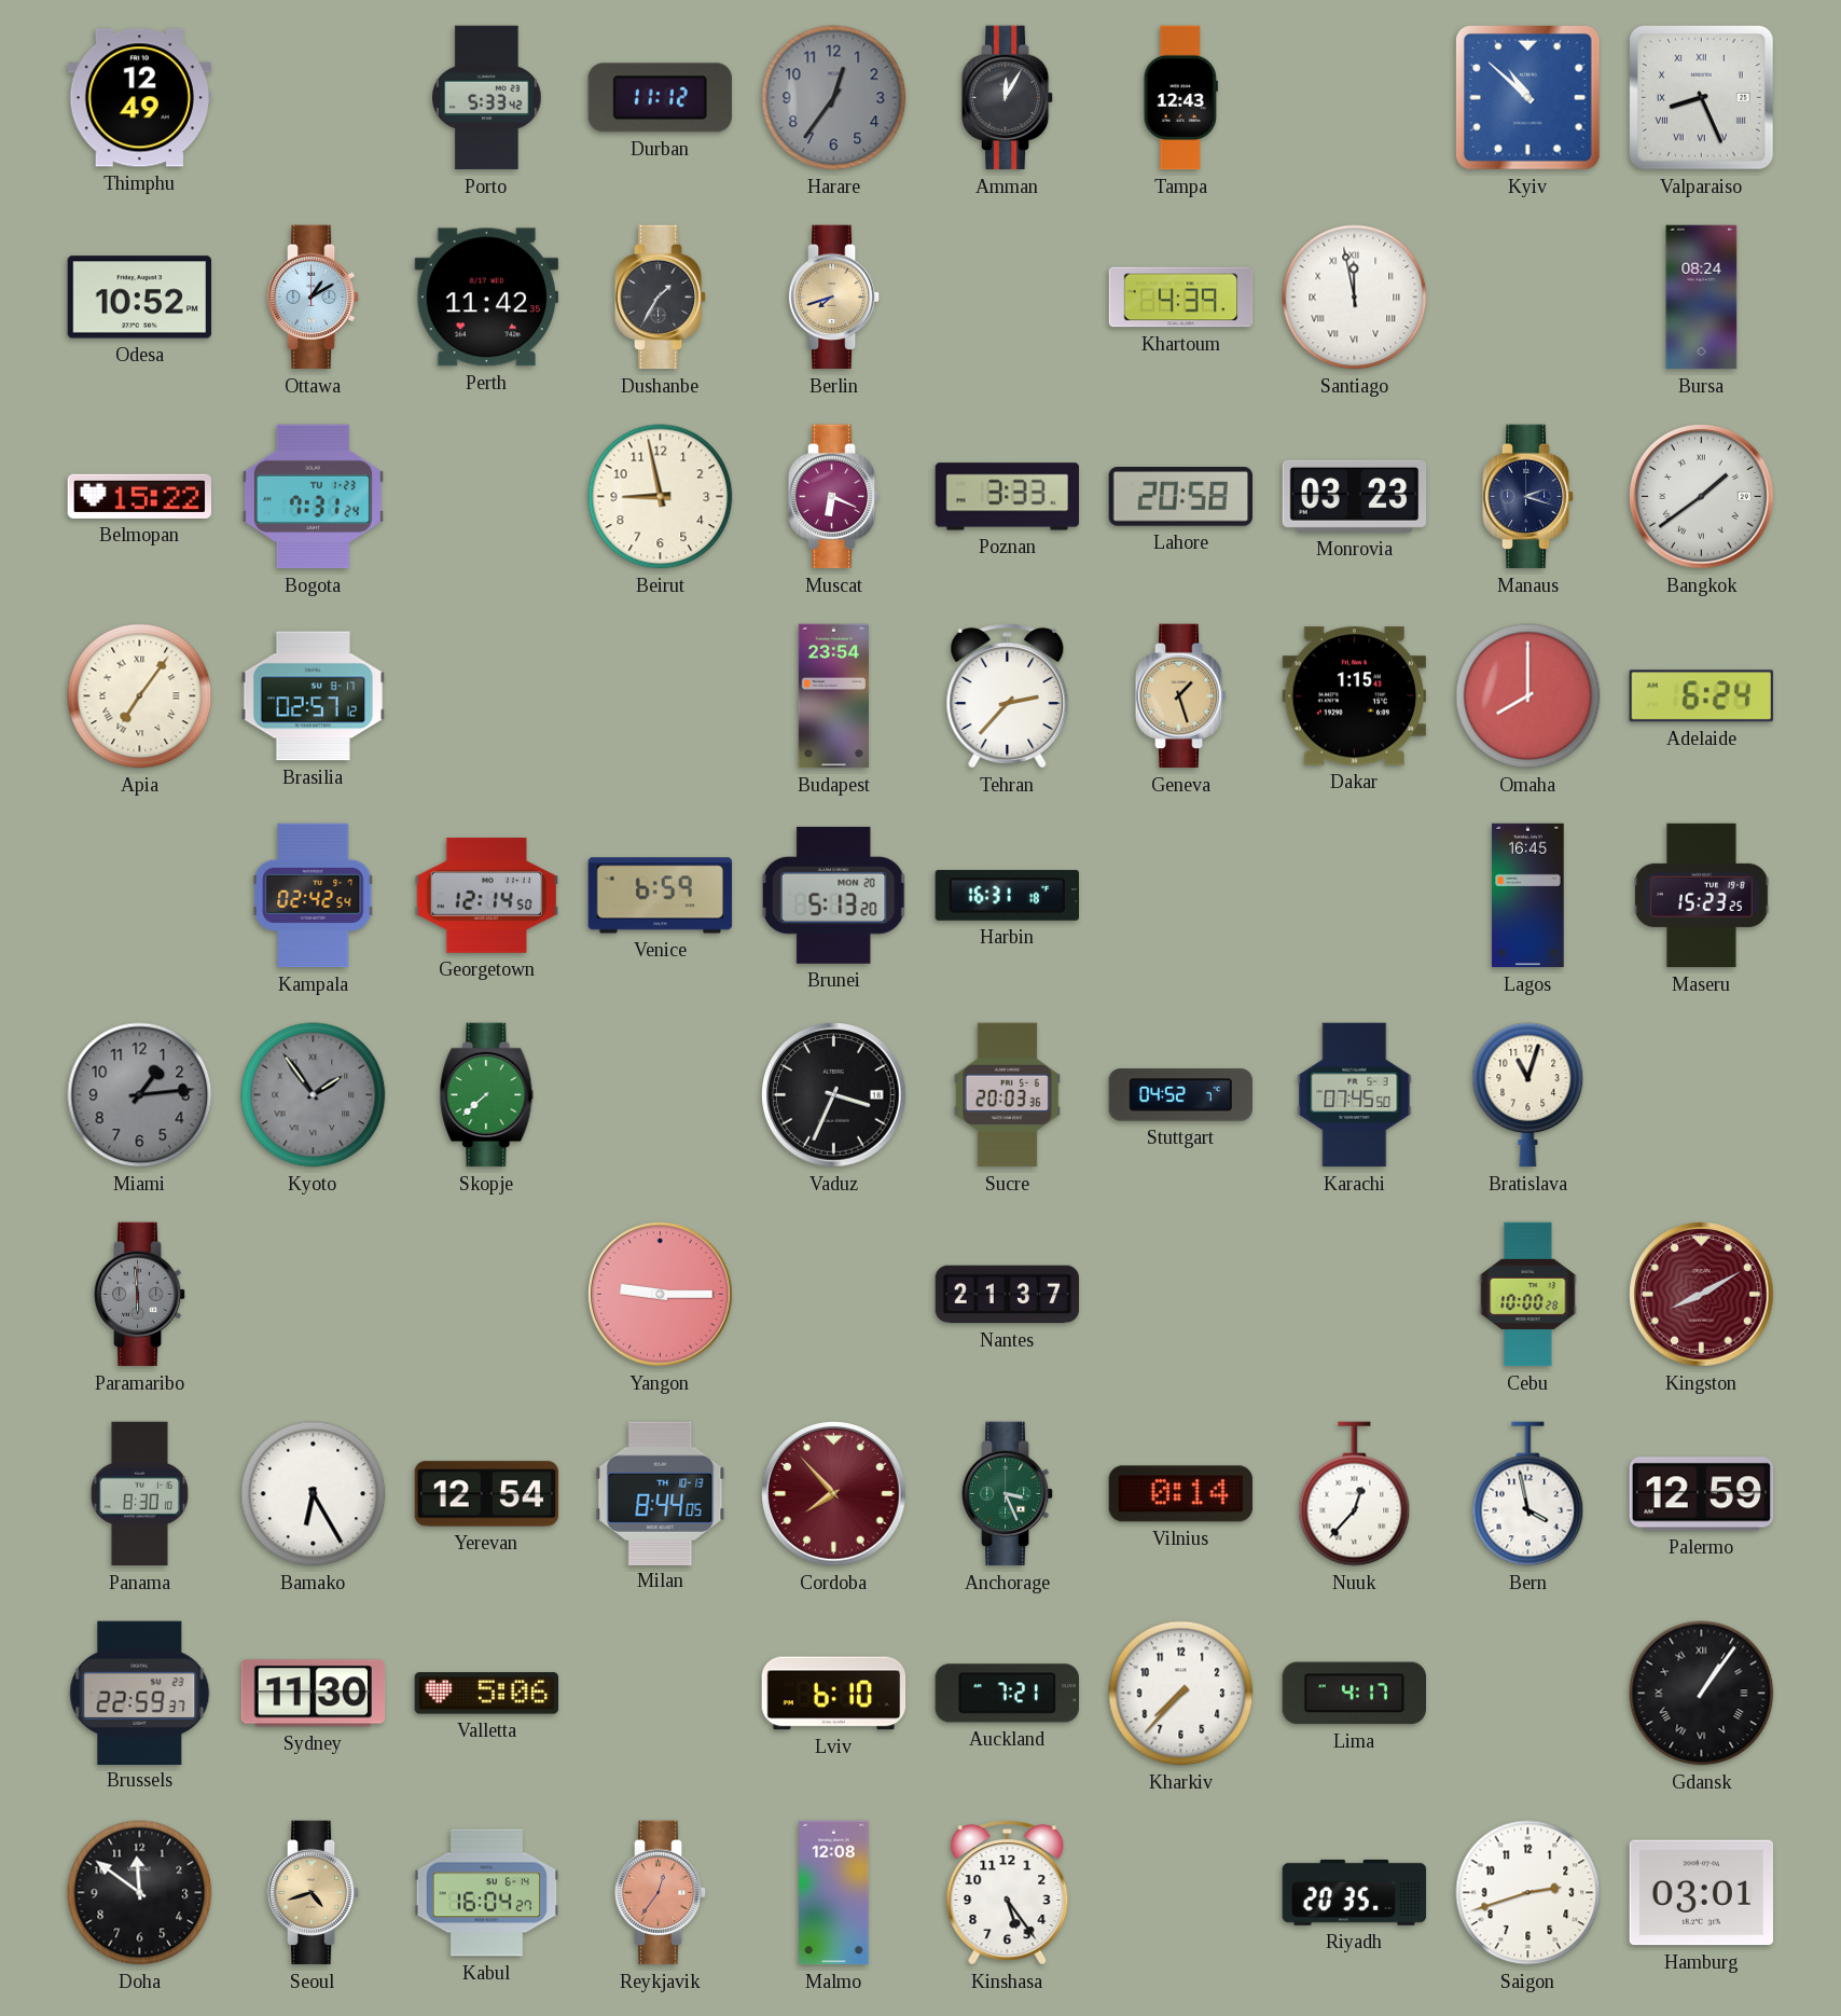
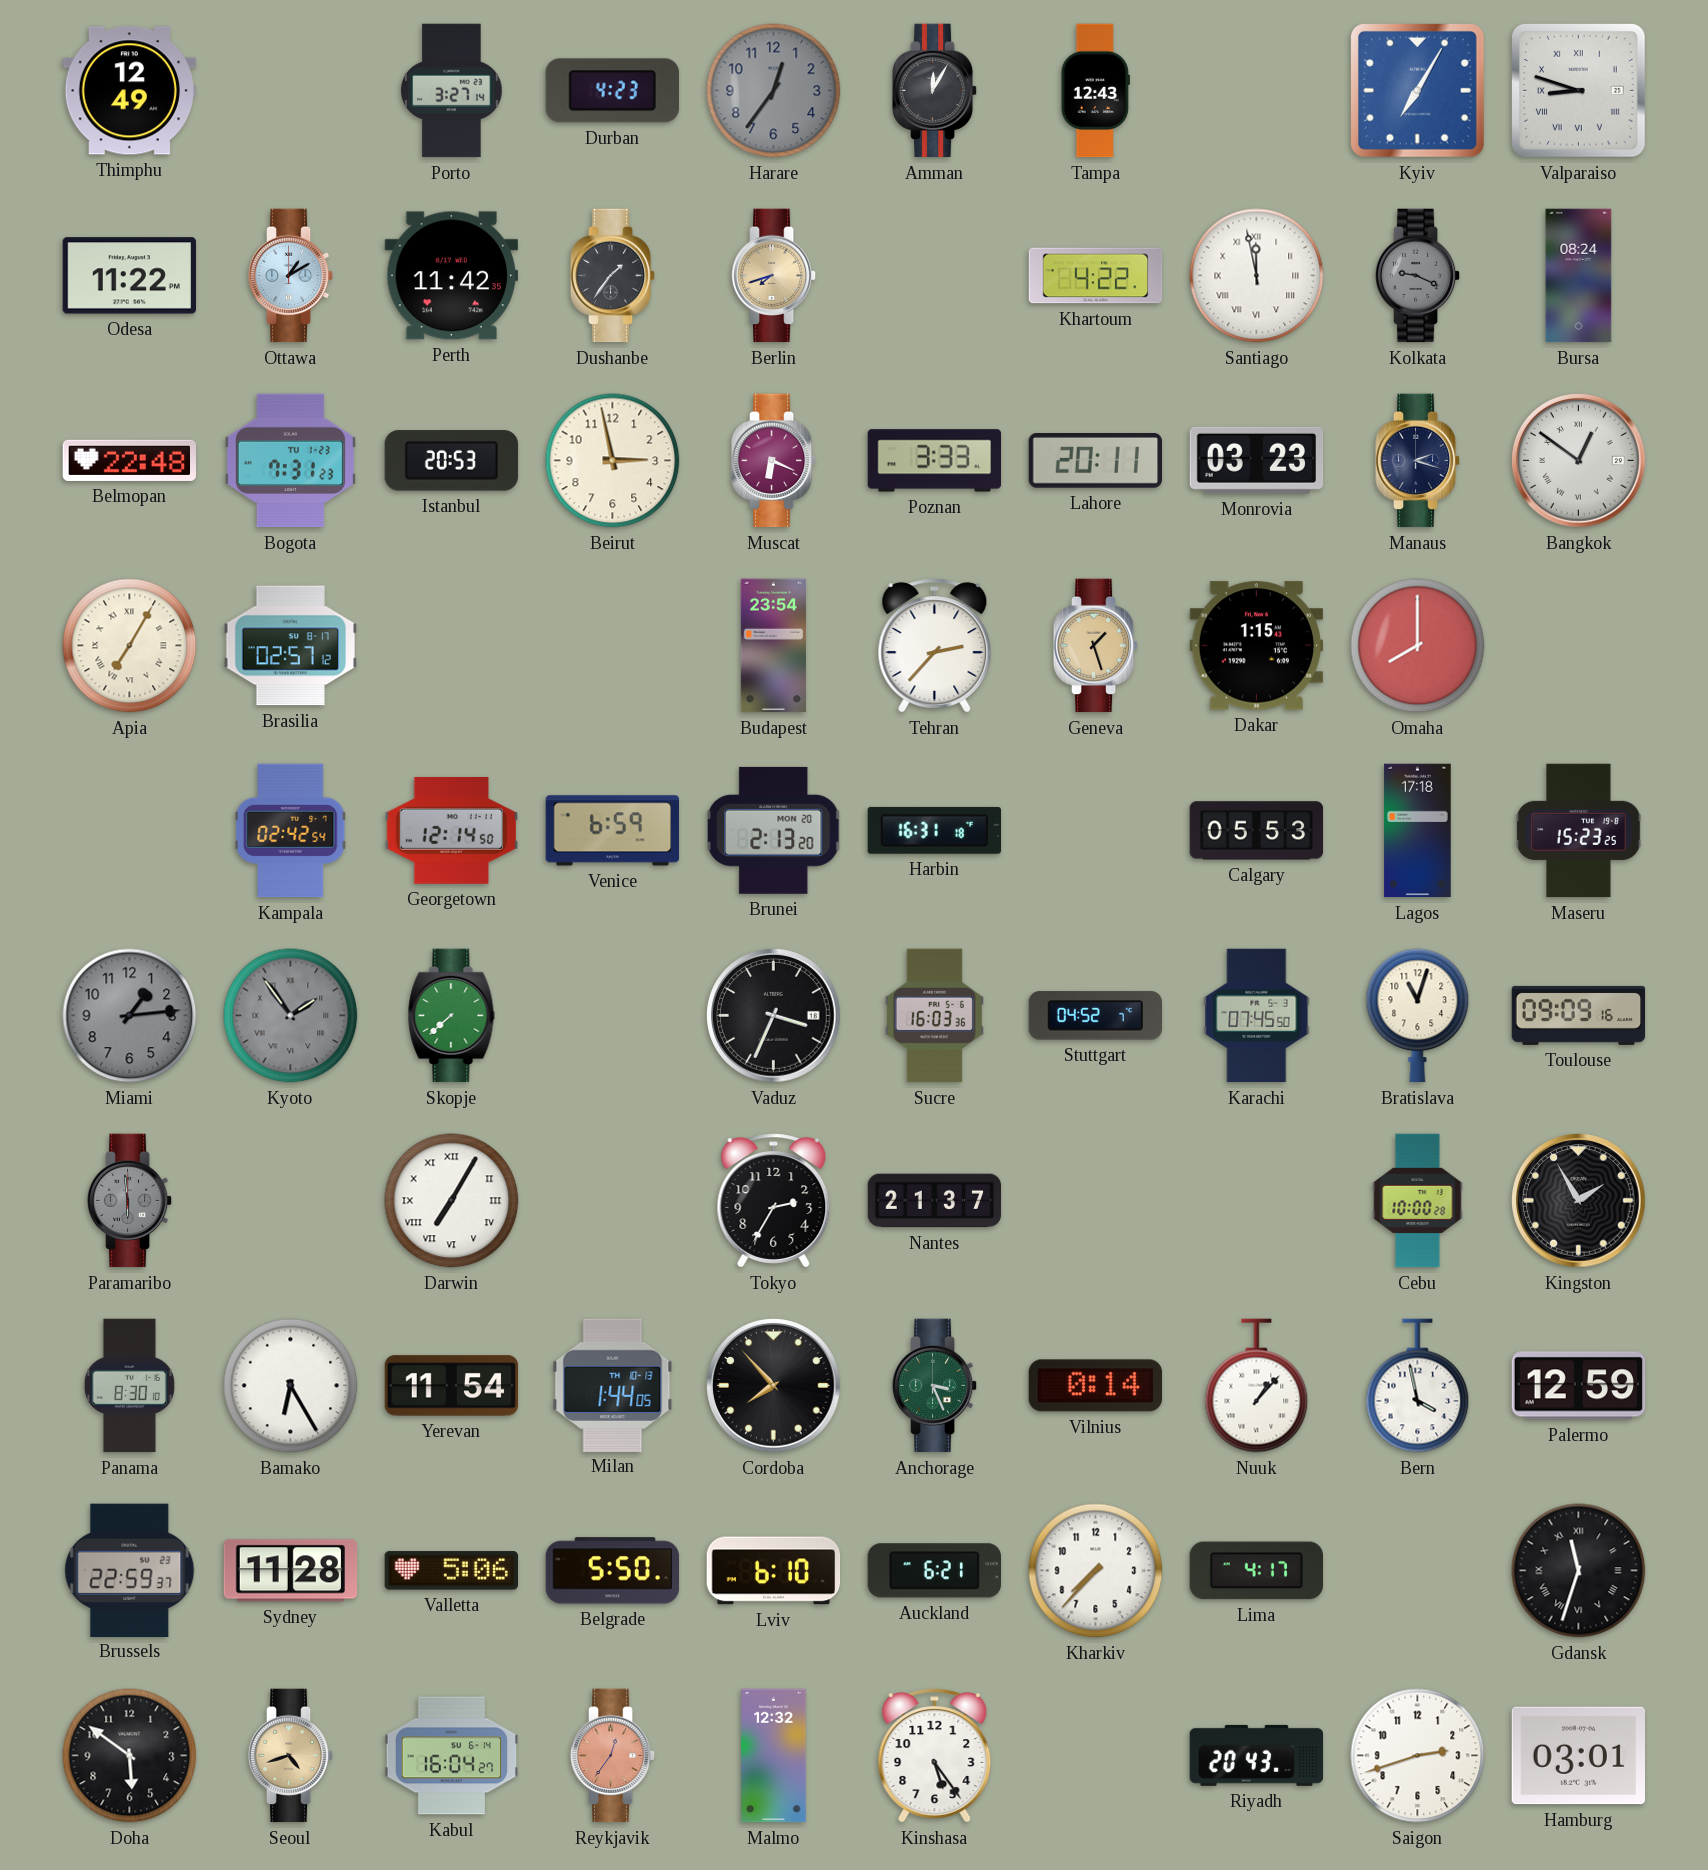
Porto: 5:33 -> 3:27 (452, 91)
Durban: 11:12 -> 4:23 (612, 91)
Kyiv: 10:52 -> 7:05 (1417, 90)
Valparaiso: 8:26 -> 8:48 (1578, 90)
Odesa: 10:52 -> 11:22 (130, 276)
Dushanbe: 1:35 -> 1:36 (613, 276)
Khartoum: 4:39 -> 4:22 (1096, 276)
Kolkata: none -> 9:19 (1418, 276)
Belmopan: 15:22 -> 22:48 (129, 460)
Bogota: 7:31:24 -> 7:31:23 (290, 461)
Istanbul: none -> 20:53 (451, 461)
Beirut: 8:58 -> 2:58 (613, 461)
Lahore: 20:58 -> 20:11 (1095, 461)
Bangkok: 1:39 -> 12:51 (1579, 461)
Apia: 7:06 -> 7:05 (130, 646)
Adelaide: 6:24 -> none (1701, 696)
Brunei: 5:13 -> 2:13 (773, 830)
Calgary: none -> 05:53 (1257, 831)
Lagos: 16:45 -> 17:18 (1418, 831)
Sucre: 20:03 -> 16:03 (934, 1016)
Toulouse: none -> 09:09 (1579, 1015)
Darwin: none -> 7:05 (452, 1201)
Yangon: 9:15 -> none (661, 1295)
Tokyo: none -> 2:35 (774, 1201)
Kingston: 8:10 -> 1:55 (1579, 1201)
Kingston dial: burgundy -> black (1579, 1201)
Yerevan: 12:54 -> 11:54 (452, 1386)
Milan: 8:44 -> 1:44 (613, 1385)
Cordoba dial: burgundy -> black (774, 1386)
Nuuk: 12:37 -> 1:07 (1257, 1386)
Sydney: 11:30 -> 11:28 (291, 1571)
Belgrade: none -> 5:50 (613, 1571)
Auckland: 7:21 -> 6:21 (934, 1571)
Gdansk: 1:06 -> 11:33 (1579, 1571)
Doha: 11:51 -> 5:51 (130, 1756)
Malmo: 12:08 -> 12:32 (774, 1756)
Riyadh: 20:35 -> 20:43 (1257, 1755)
